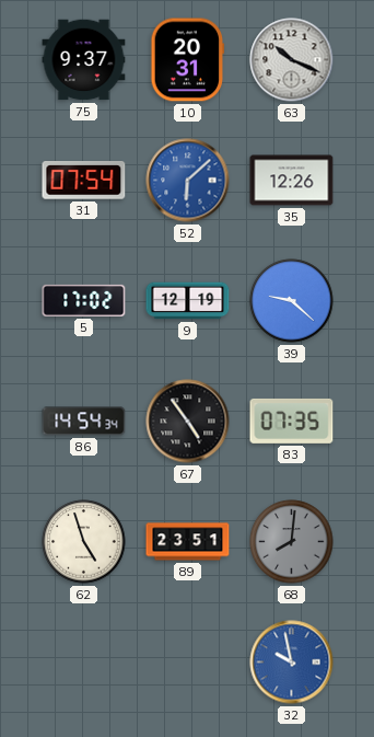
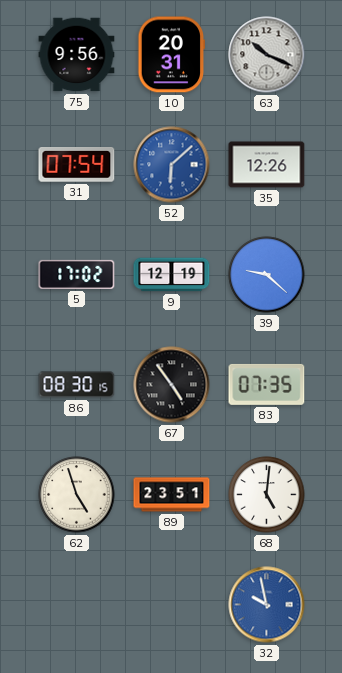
75: 9:37 -> 9:56 (77, 55)
86: 14:54 -> 08:30 (77, 385)
68: 8:01 -> 5:01 (267, 495)
68 dial: grey -> white (267, 495)
